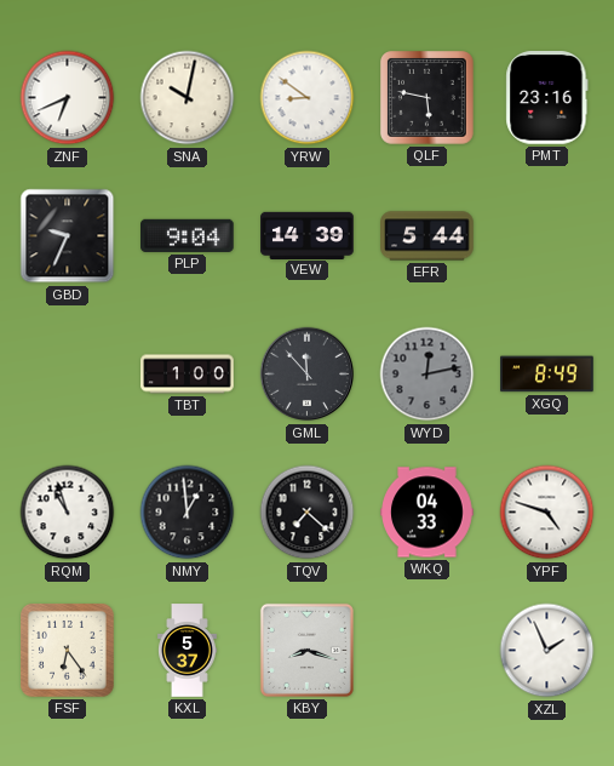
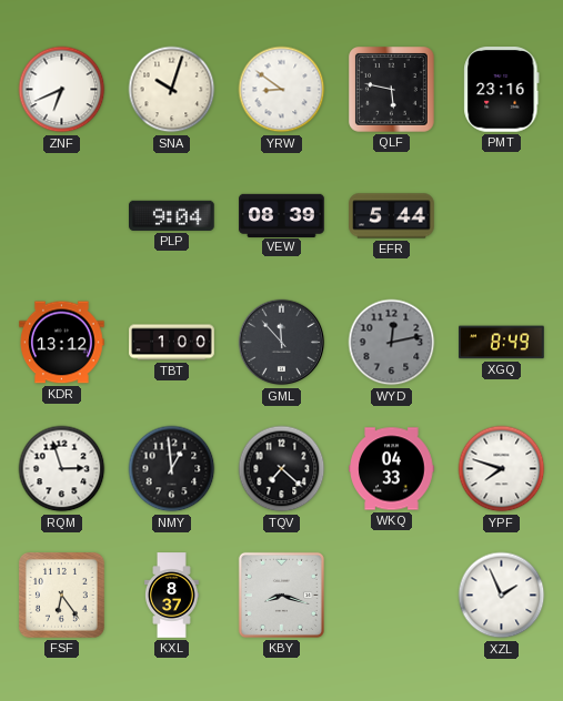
SNA: 10:02 -> 10:03 (172, 90)
GBD: 9:34 -> none (68, 236)
VEW: 14:39 -> 08:39 (282, 215)
KDR: none -> 13:12 (62, 343)
RQM: 10:57 -> 2:57 (62, 469)
YPF: 4:48 -> 7:48 (502, 469)
KXL: 5:37 -> 8:37 (172, 596)
